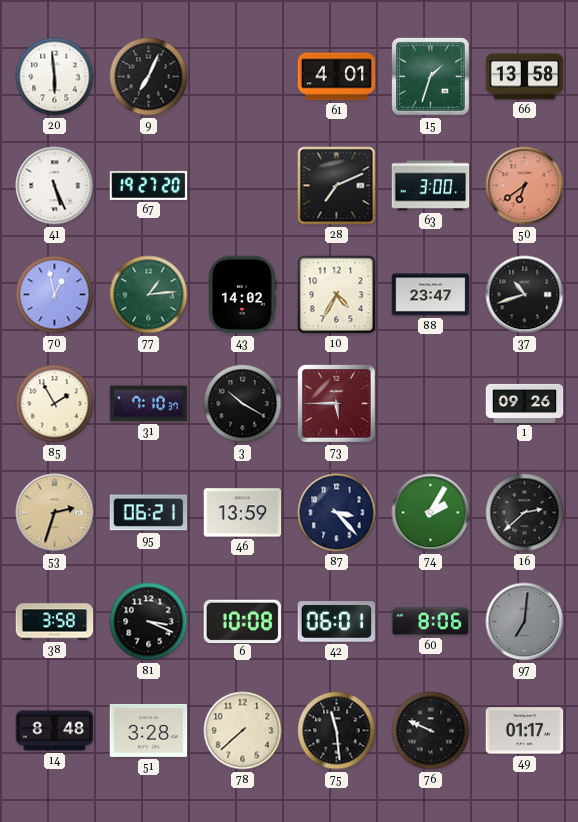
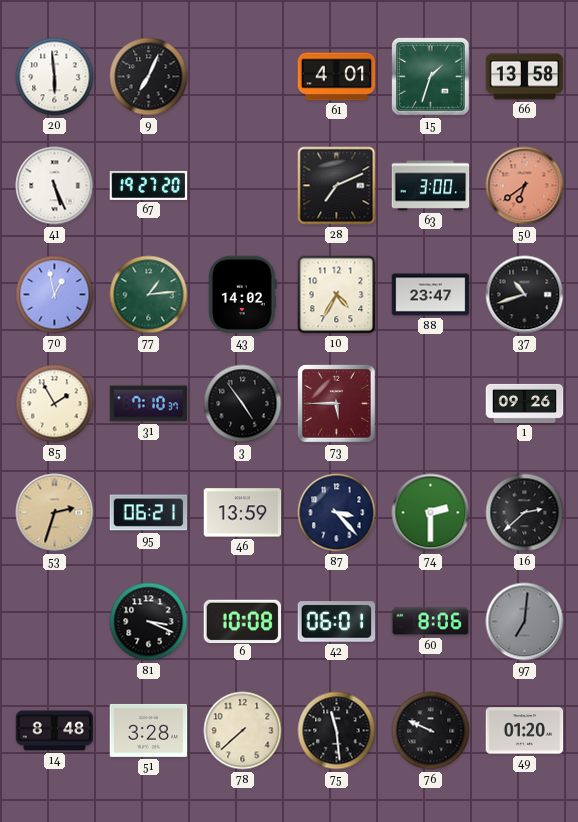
3: 10:20 -> 4:54 (243, 404)
74: 2:05 -> 2:30 (431, 513)
38: 3:58 -> none (55, 622)
49: 01:17 -> 01:20 (525, 731)
